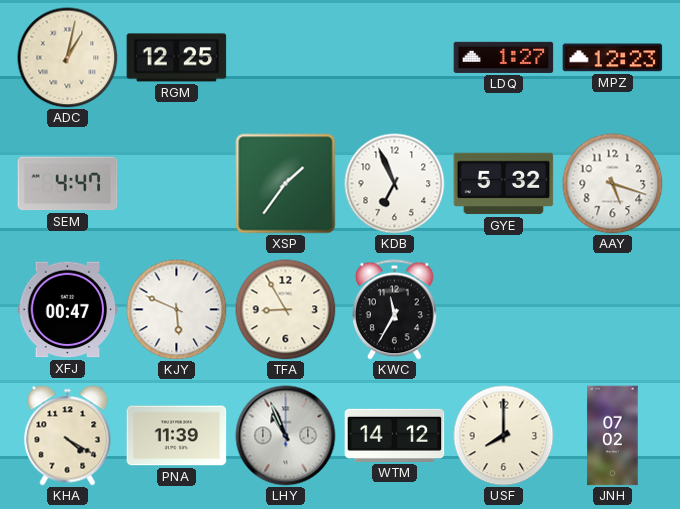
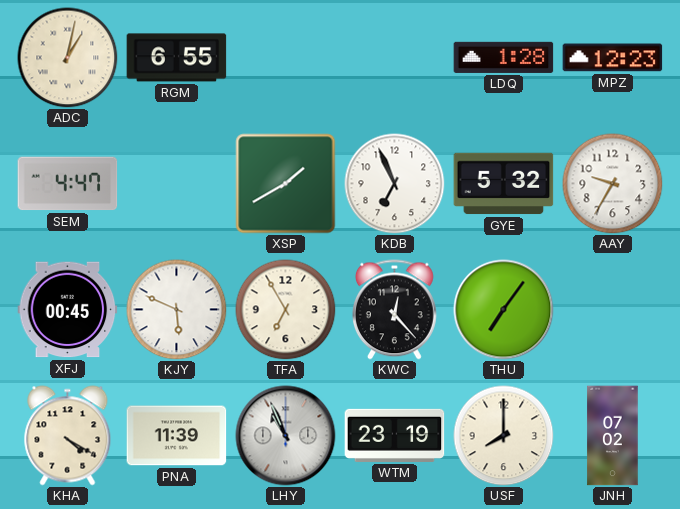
RGM: 12:25 -> 6:55 (177, 58)
LDQ: 1:27 -> 1:28 (504, 57)
XSP: 1:36 -> 1:40 (286, 184)
AAY: 5:18 -> 9:35 (613, 184)
XFJ: 00:47 -> 00:45 (68, 310)
TFA: 8:55 -> 6:55 (286, 310)
KWC: 11:35 -> 12:23 (395, 310)
THU: none -> 7:06 (504, 310)
WTM: 14:12 -> 23:19 (395, 435)
